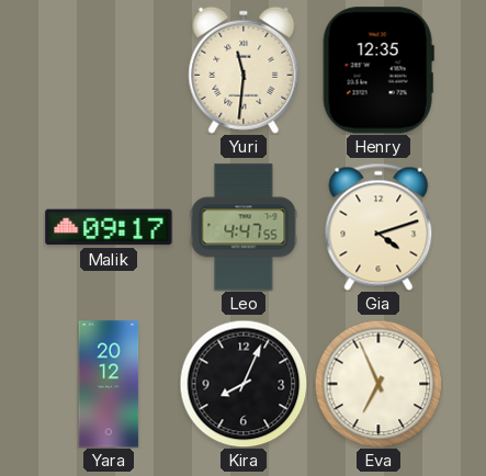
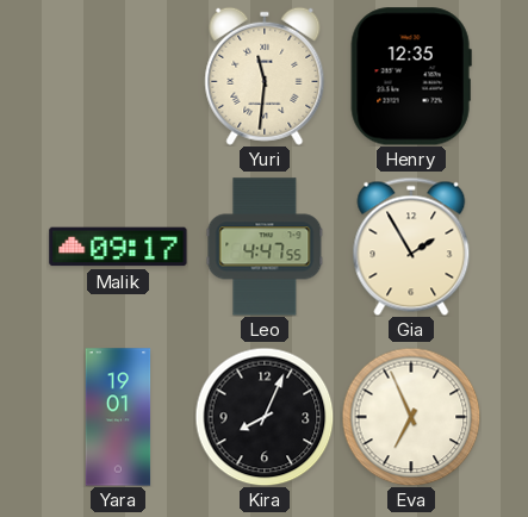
Gia: 4:12 -> 1:55 (411, 247)
Yara: 20:12 -> 19:01 (118, 417)
